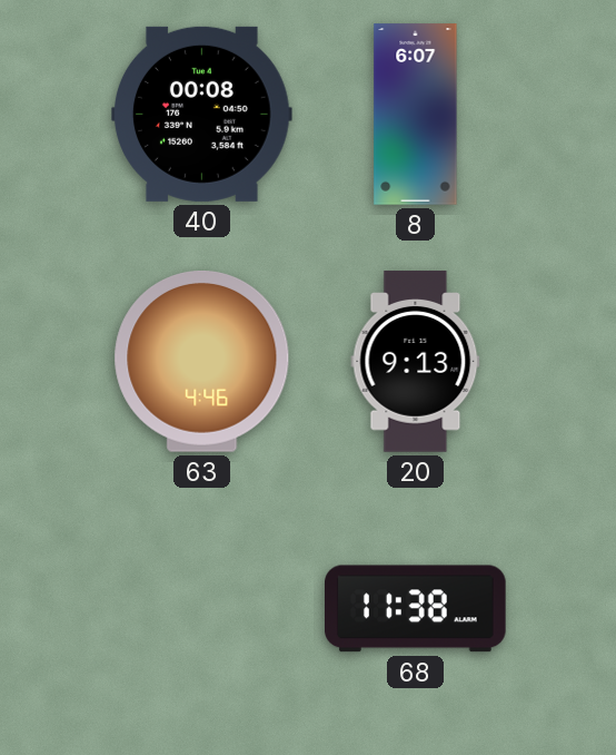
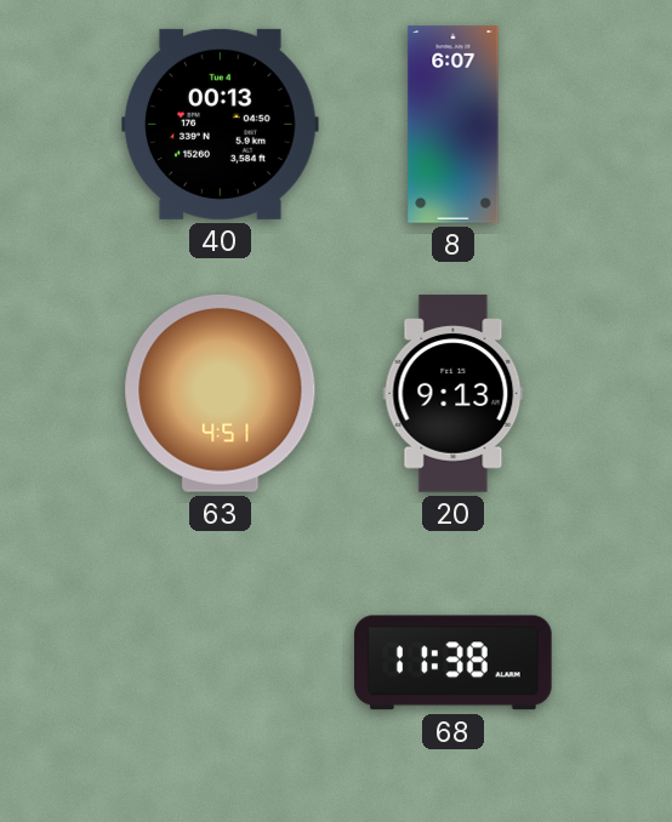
40: 00:08 -> 00:13 (221, 124)
63: 4:46 -> 4:51 (221, 394)
